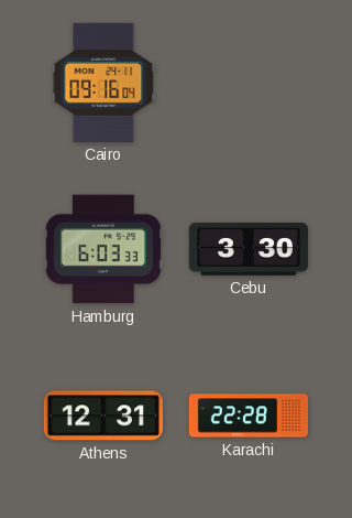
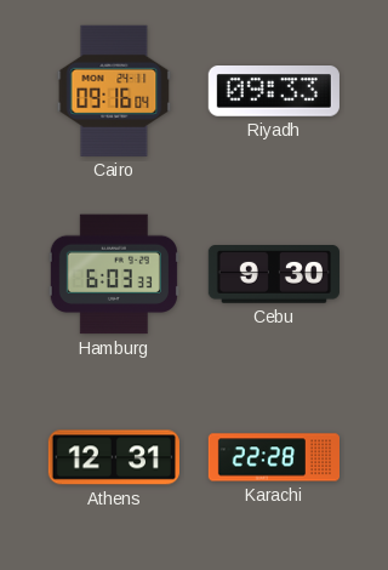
Riyadh: none -> 09:33 (274, 92)
Cebu: 3:30 -> 9:30 (274, 275)
